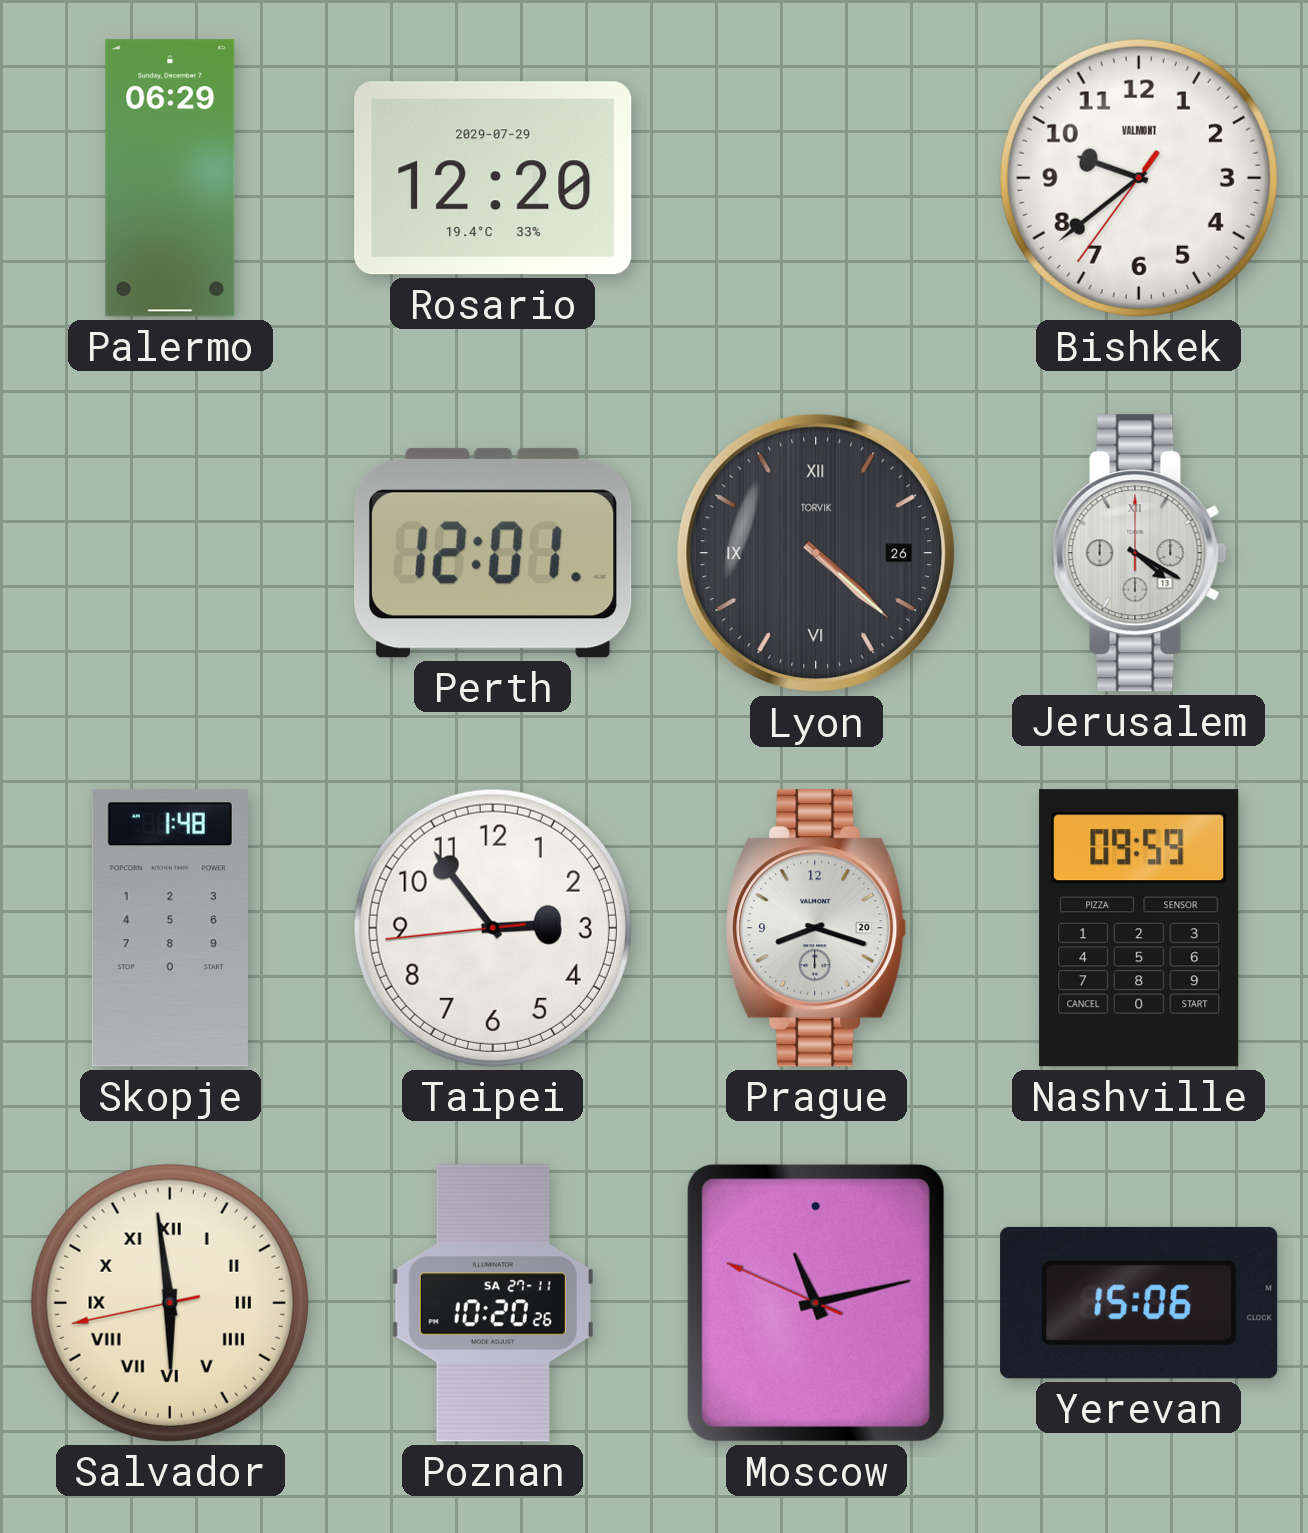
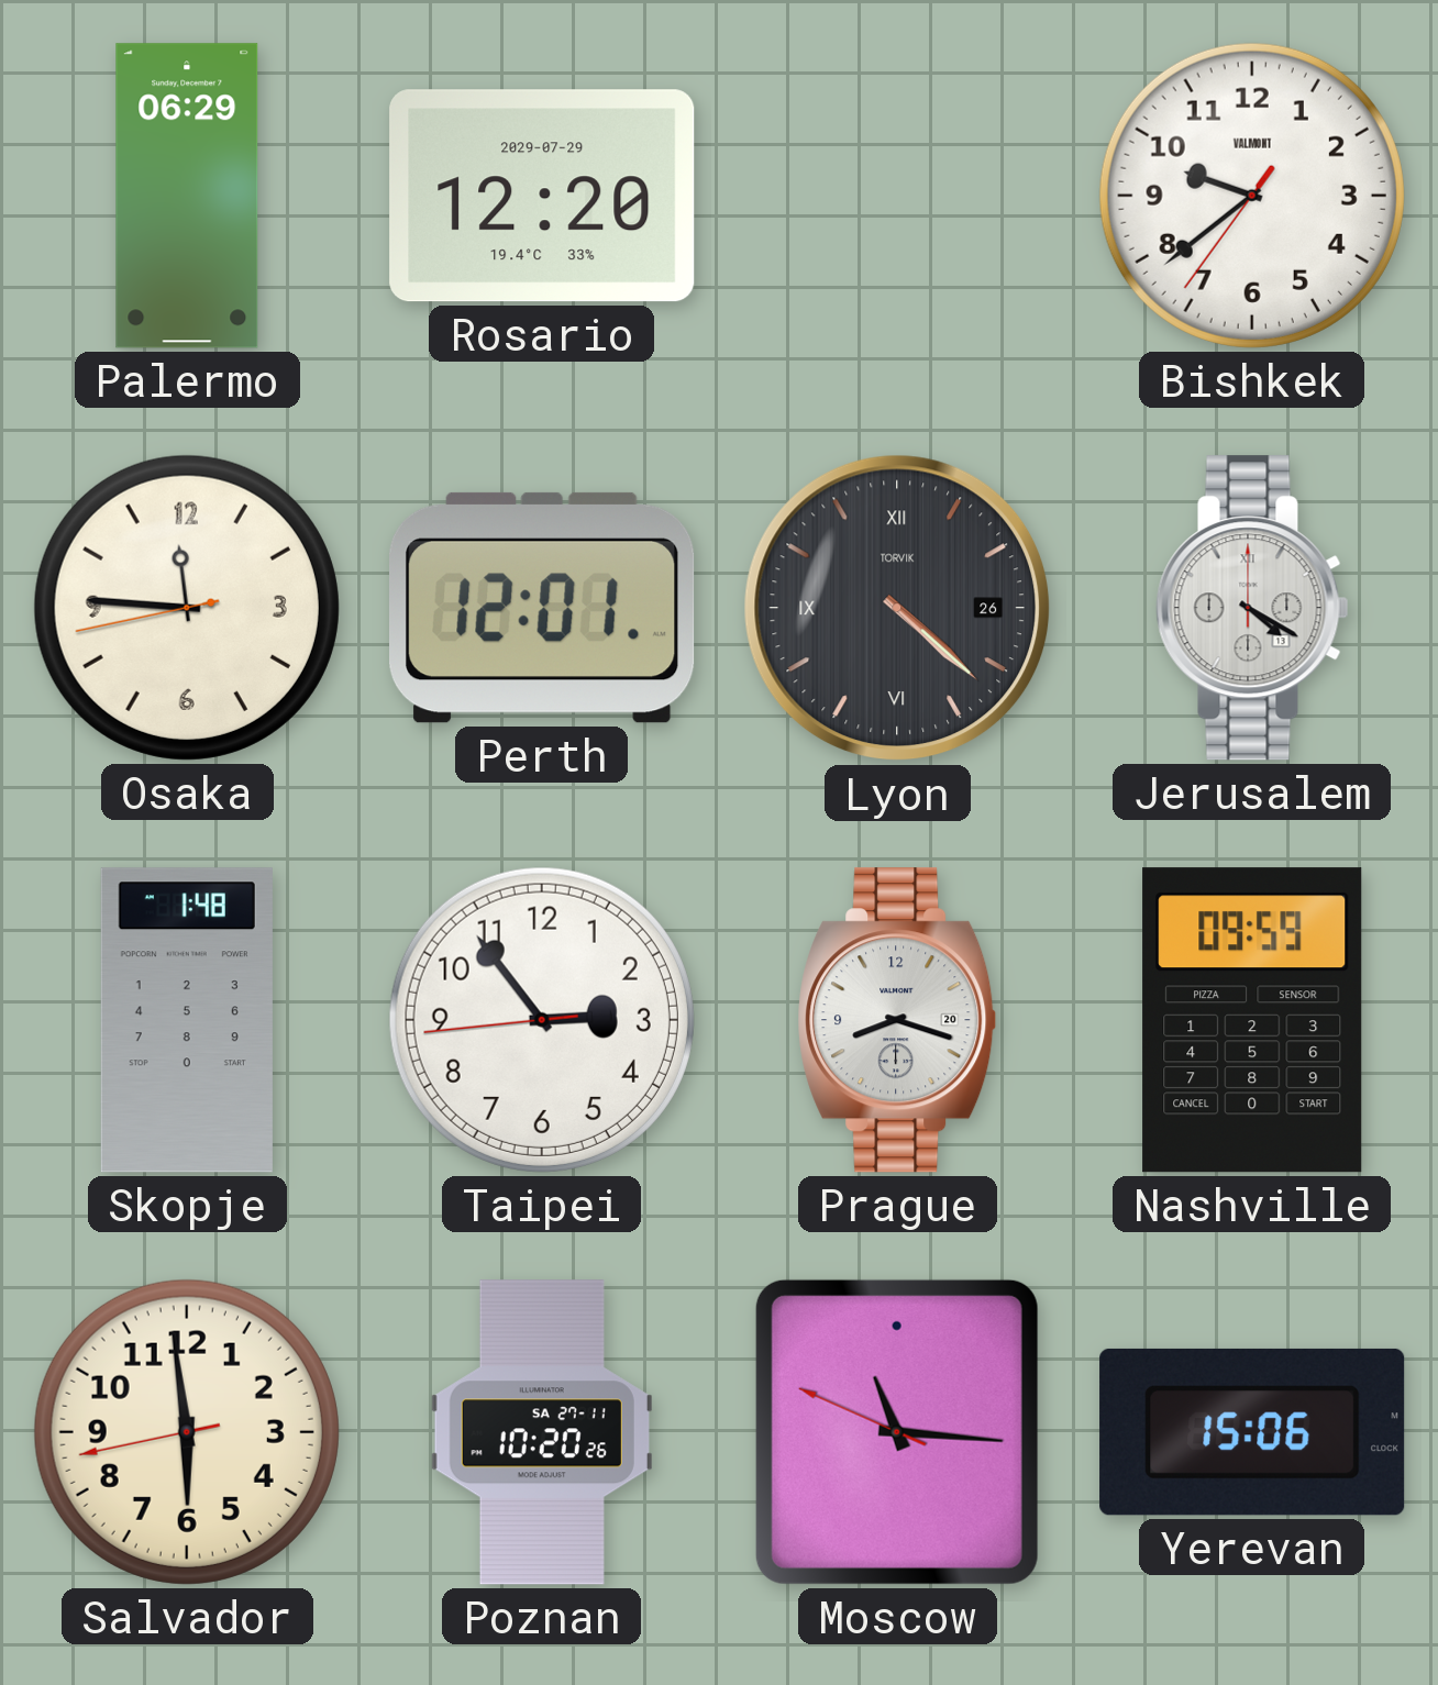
Osaka: none -> 11:45 (187, 608)
Salvador numerals: Roman -> Arabic (187, 1432)
Moscow: 11:12 -> 11:15 (897, 1432)
